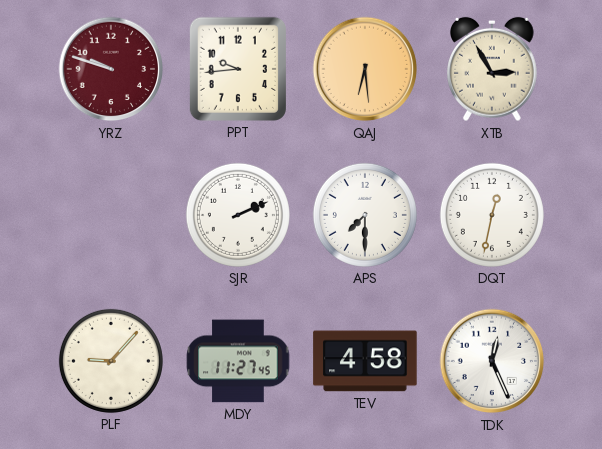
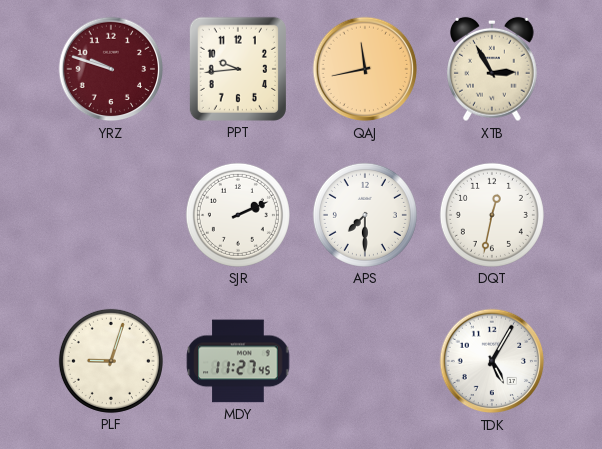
QAJ: 6:29 -> 11:43 (365, 69)
PLF: 9:07 -> 9:03 (111, 361)
TEV: 4:58 -> none (365, 361)
TDK: 12:26 -> 5:05 (492, 361)
